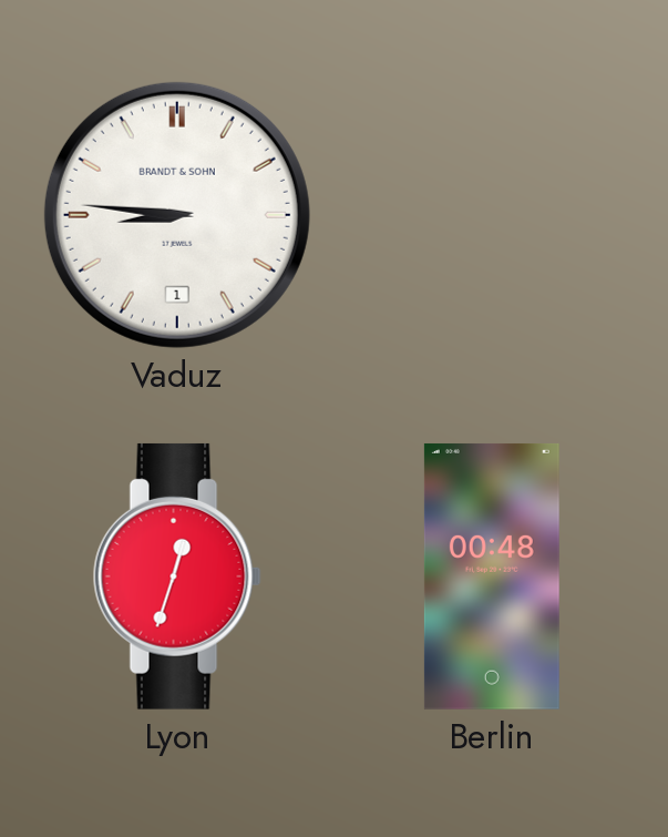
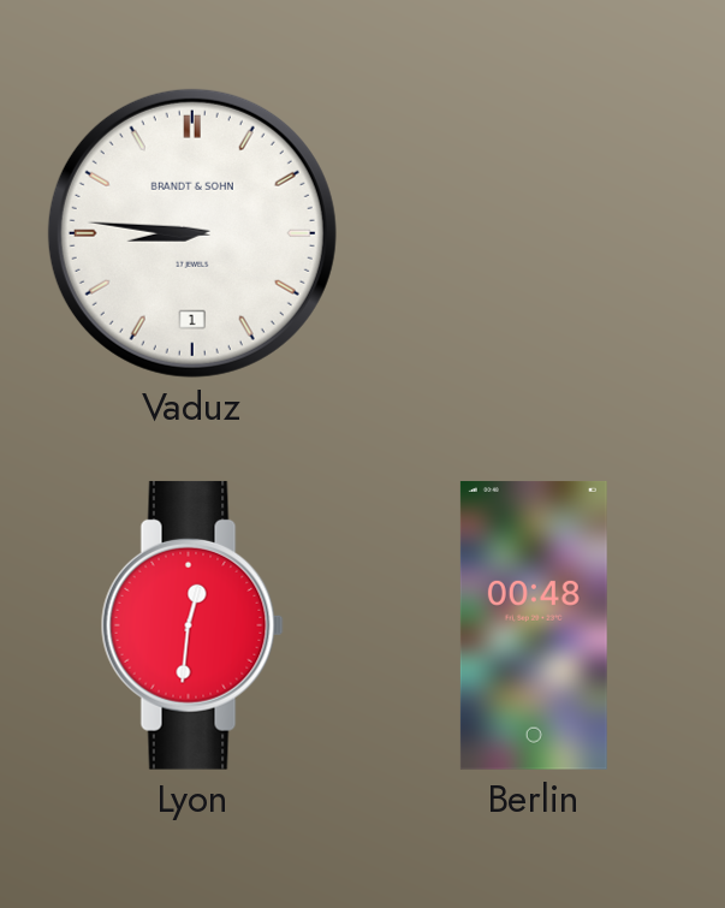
Lyon: 12:33 -> 12:31 (192, 625)
